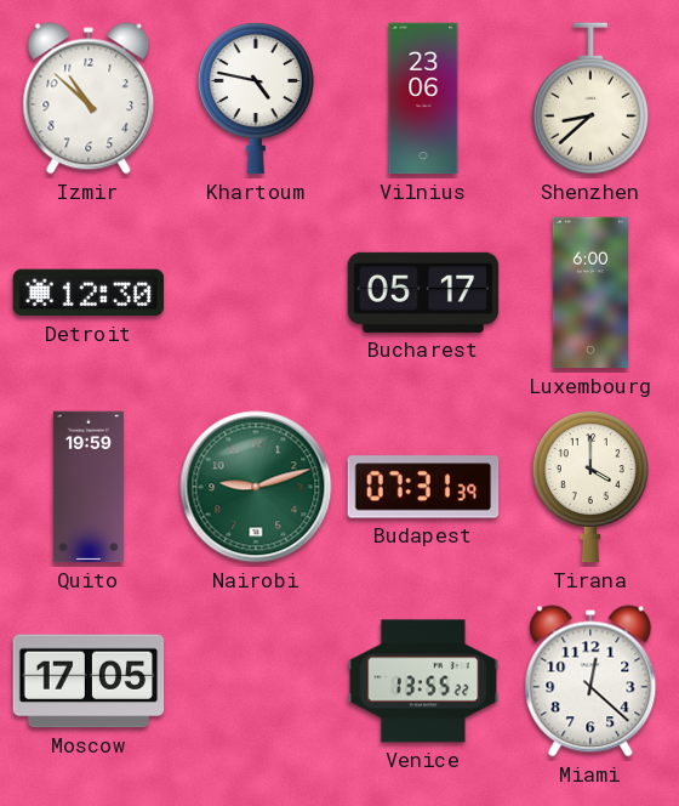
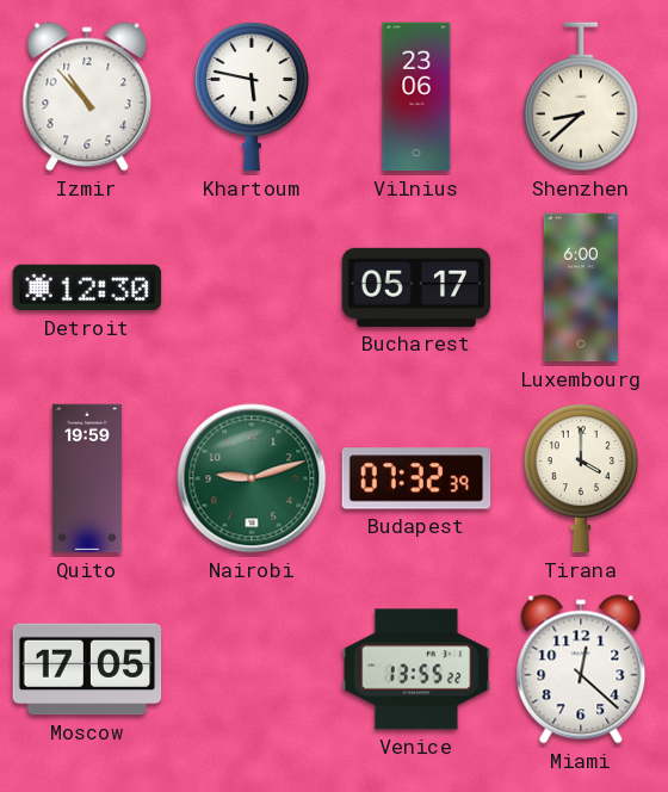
Izmir: 10:52 -> 10:53 (87, 97)
Khartoum: 4:47 -> 5:47 (252, 97)
Budapest: 07:31 -> 07:32 (416, 478)
